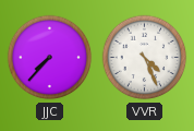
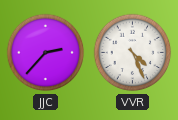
JJC: 7:37 -> 2:37 (46, 53)
